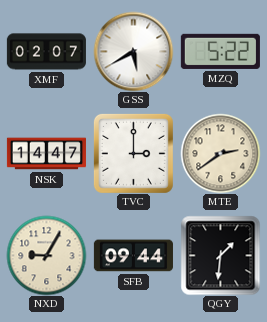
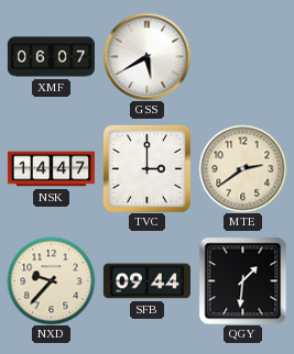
XMF: 02:07 -> 06:07 (51, 57)
MZQ: 5:22 -> none (220, 51)
NXD: 9:05 -> 9:37 (51, 280)
